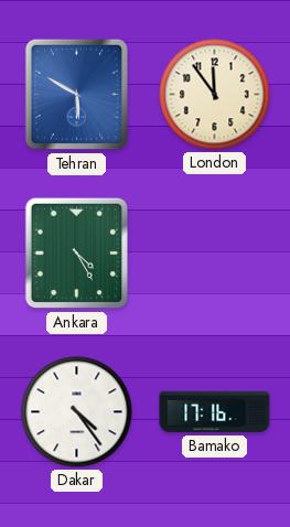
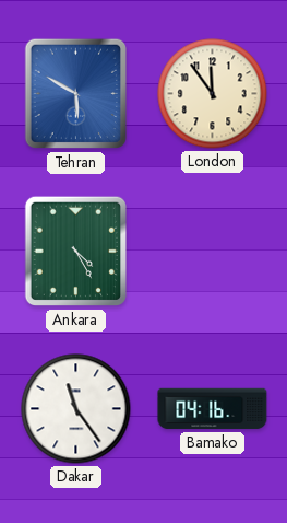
Dakar: 4:24 -> 11:24 (76, 409)
Bamako: 17:16 -> 04:16 (213, 409)
